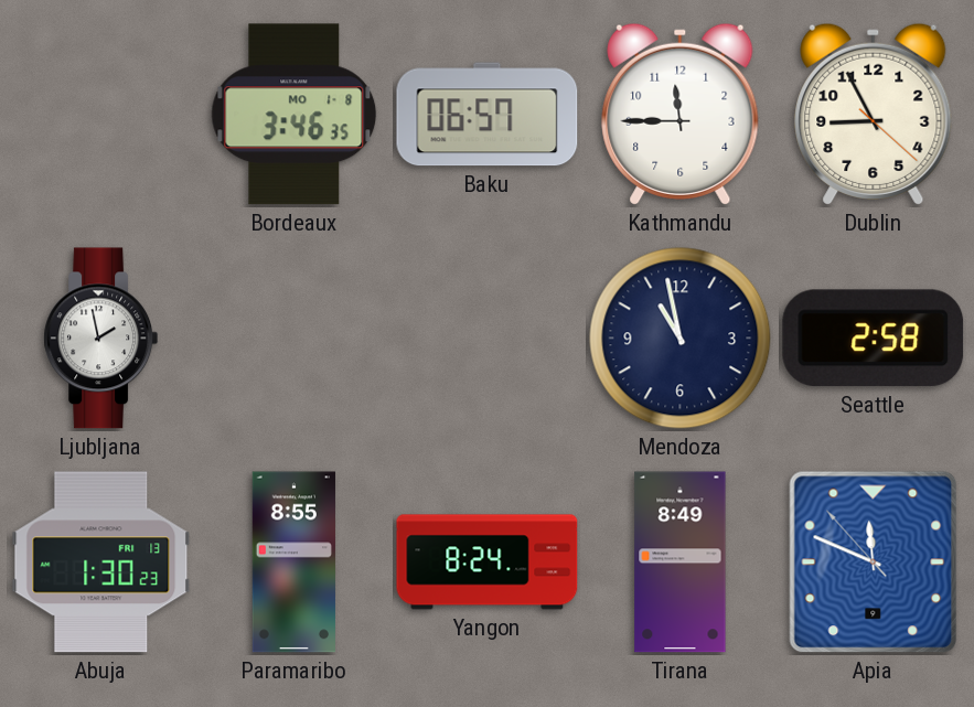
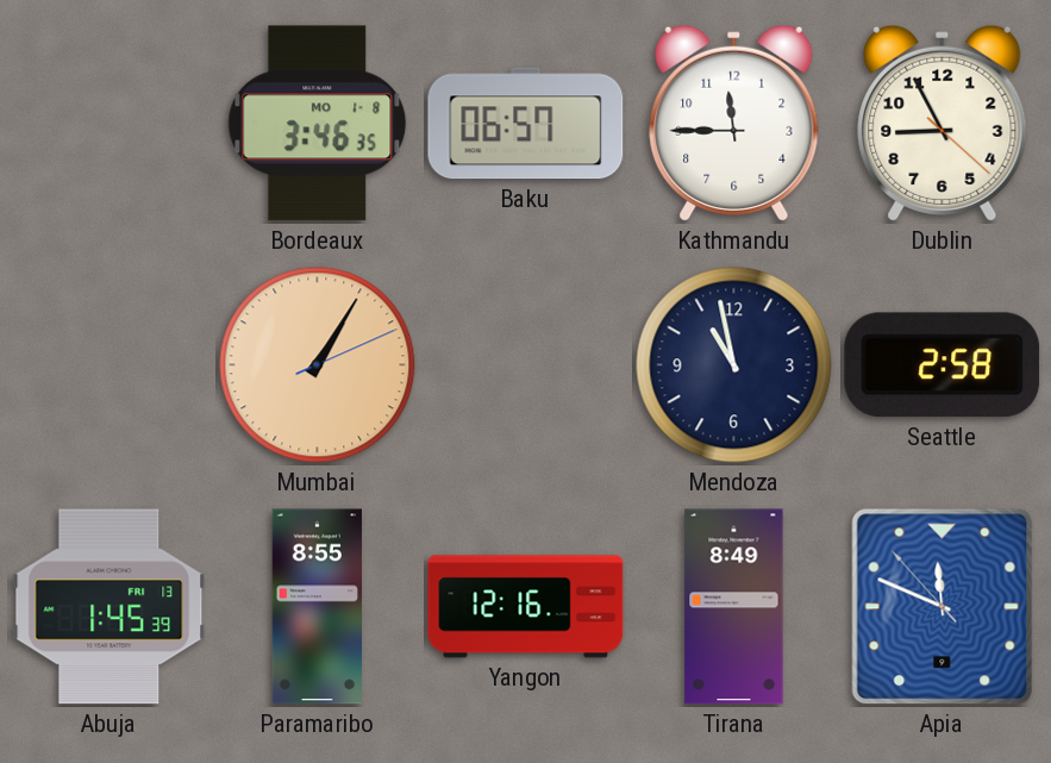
Ljubljana: 1:58 -> none (100, 339)
Mumbai: none -> 1:05 (318, 365)
Abuja: 1:30 -> 1:45 (110, 607)
Yangon: 8:24 -> 12:16 (526, 607)
